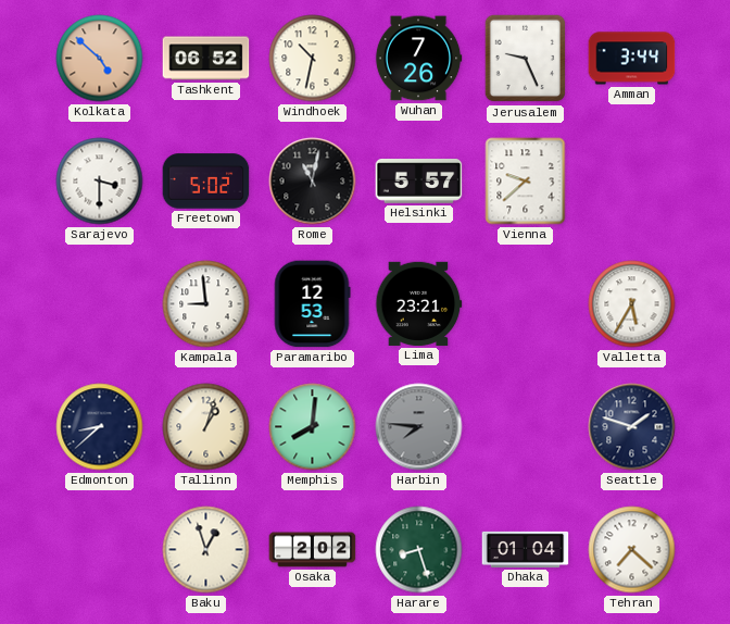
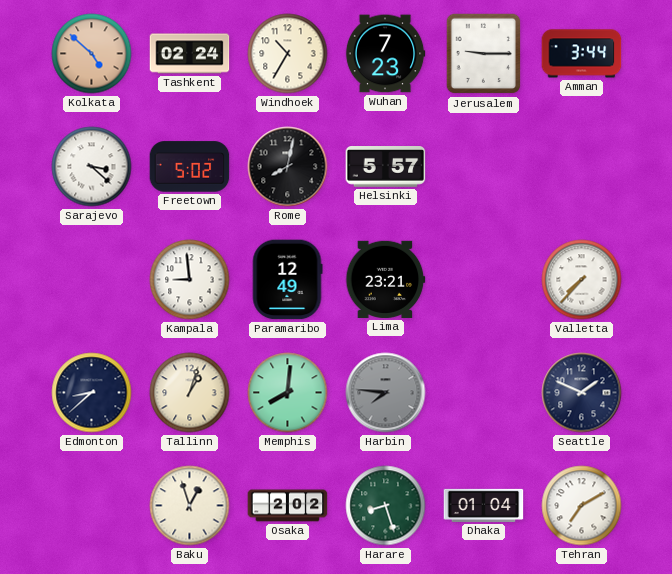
Tashkent: 06:52 -> 02:24 (190, 54)
Windhoek: 10:32 -> 10:35 (288, 54)
Wuhan: 7:26 -> 7:23 (385, 54)
Jerusalem: 9:26 -> 9:15 (484, 54)
Sarajevo: 3:30 -> 3:22 (92, 167)
Rome: 11:02 -> 8:02 (288, 167)
Vienna: 9:38 -> none (526, 182)
Paramaribo: 12:53 -> 12:49 (287, 280)
Valletta: 5:35 -> 7:37 (582, 280)
Seattle: 1:48 -> 1:49 (582, 393)
Tehran: 7:22 -> 7:10 (582, 506)
